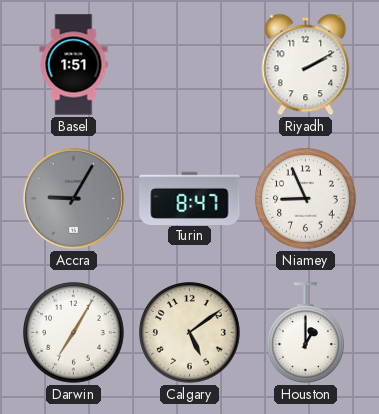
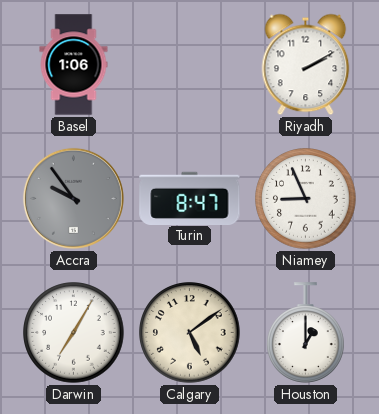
Basel: 1:51 -> 1:06 (74, 65)
Accra: 9:05 -> 9:54 (73, 198)
